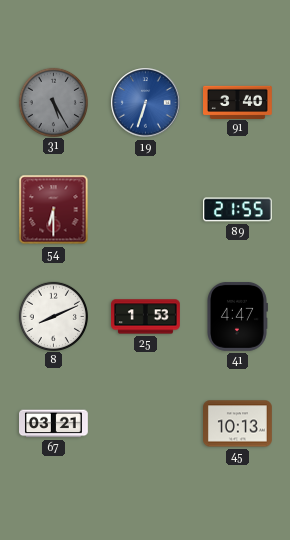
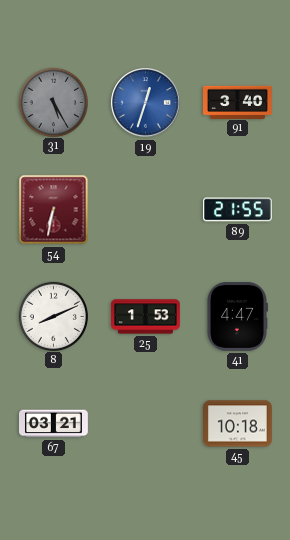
19: 6:33 -> 12:33 (146, 103)
54: 6:30 -> 6:32 (54, 210)
45: 10:13 -> 10:18 (238, 424)
